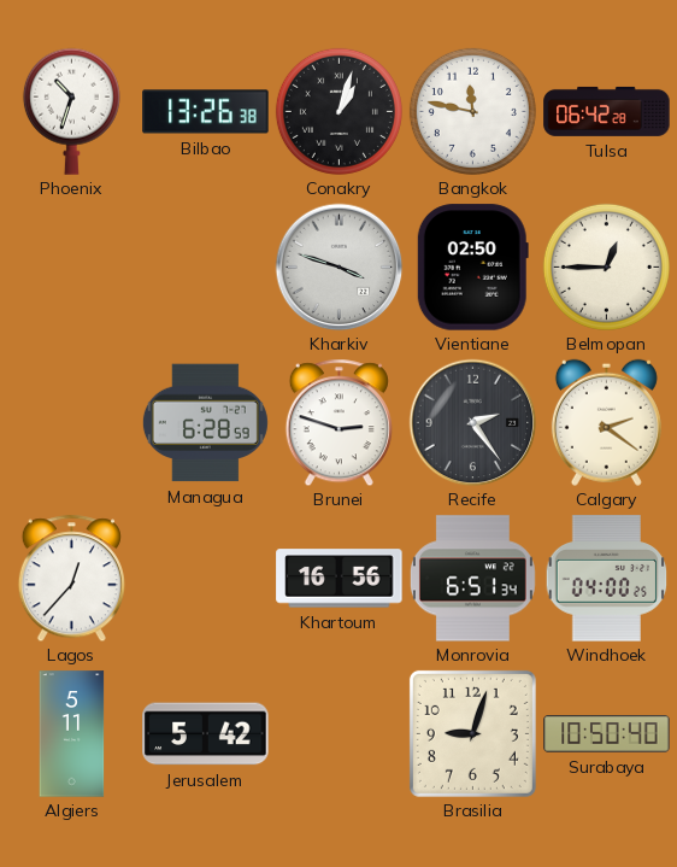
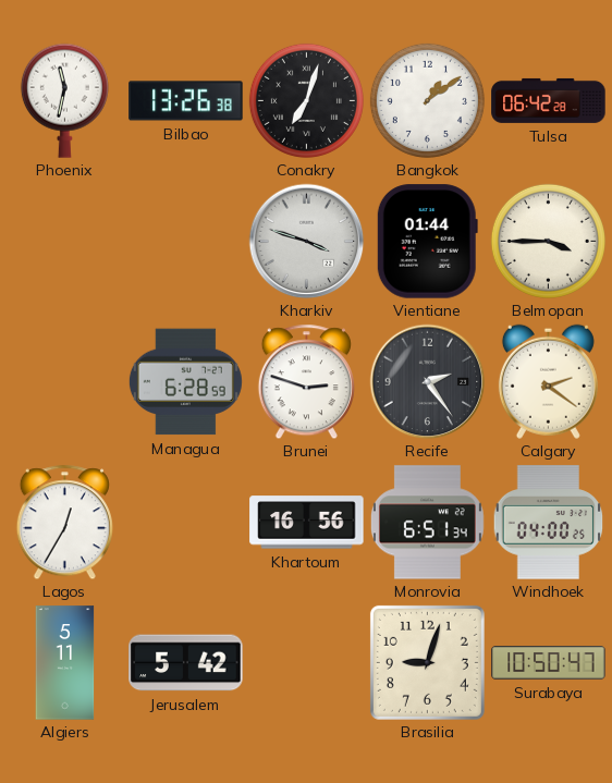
Phoenix: 10:33 -> 11:32 (64, 100)
Conakry: 1:03 -> 7:03 (306, 100)
Bangkok: 11:47 -> 1:09 (427, 100)
Vientiane: 02:50 -> 01:44 (427, 242)
Belmopan: 12:45 -> 3:45 (548, 241)
Lagos: 12:37 -> 12:35 (64, 522)
Surabaya: 10:50:40 -> 10:50:47 (549, 663)
